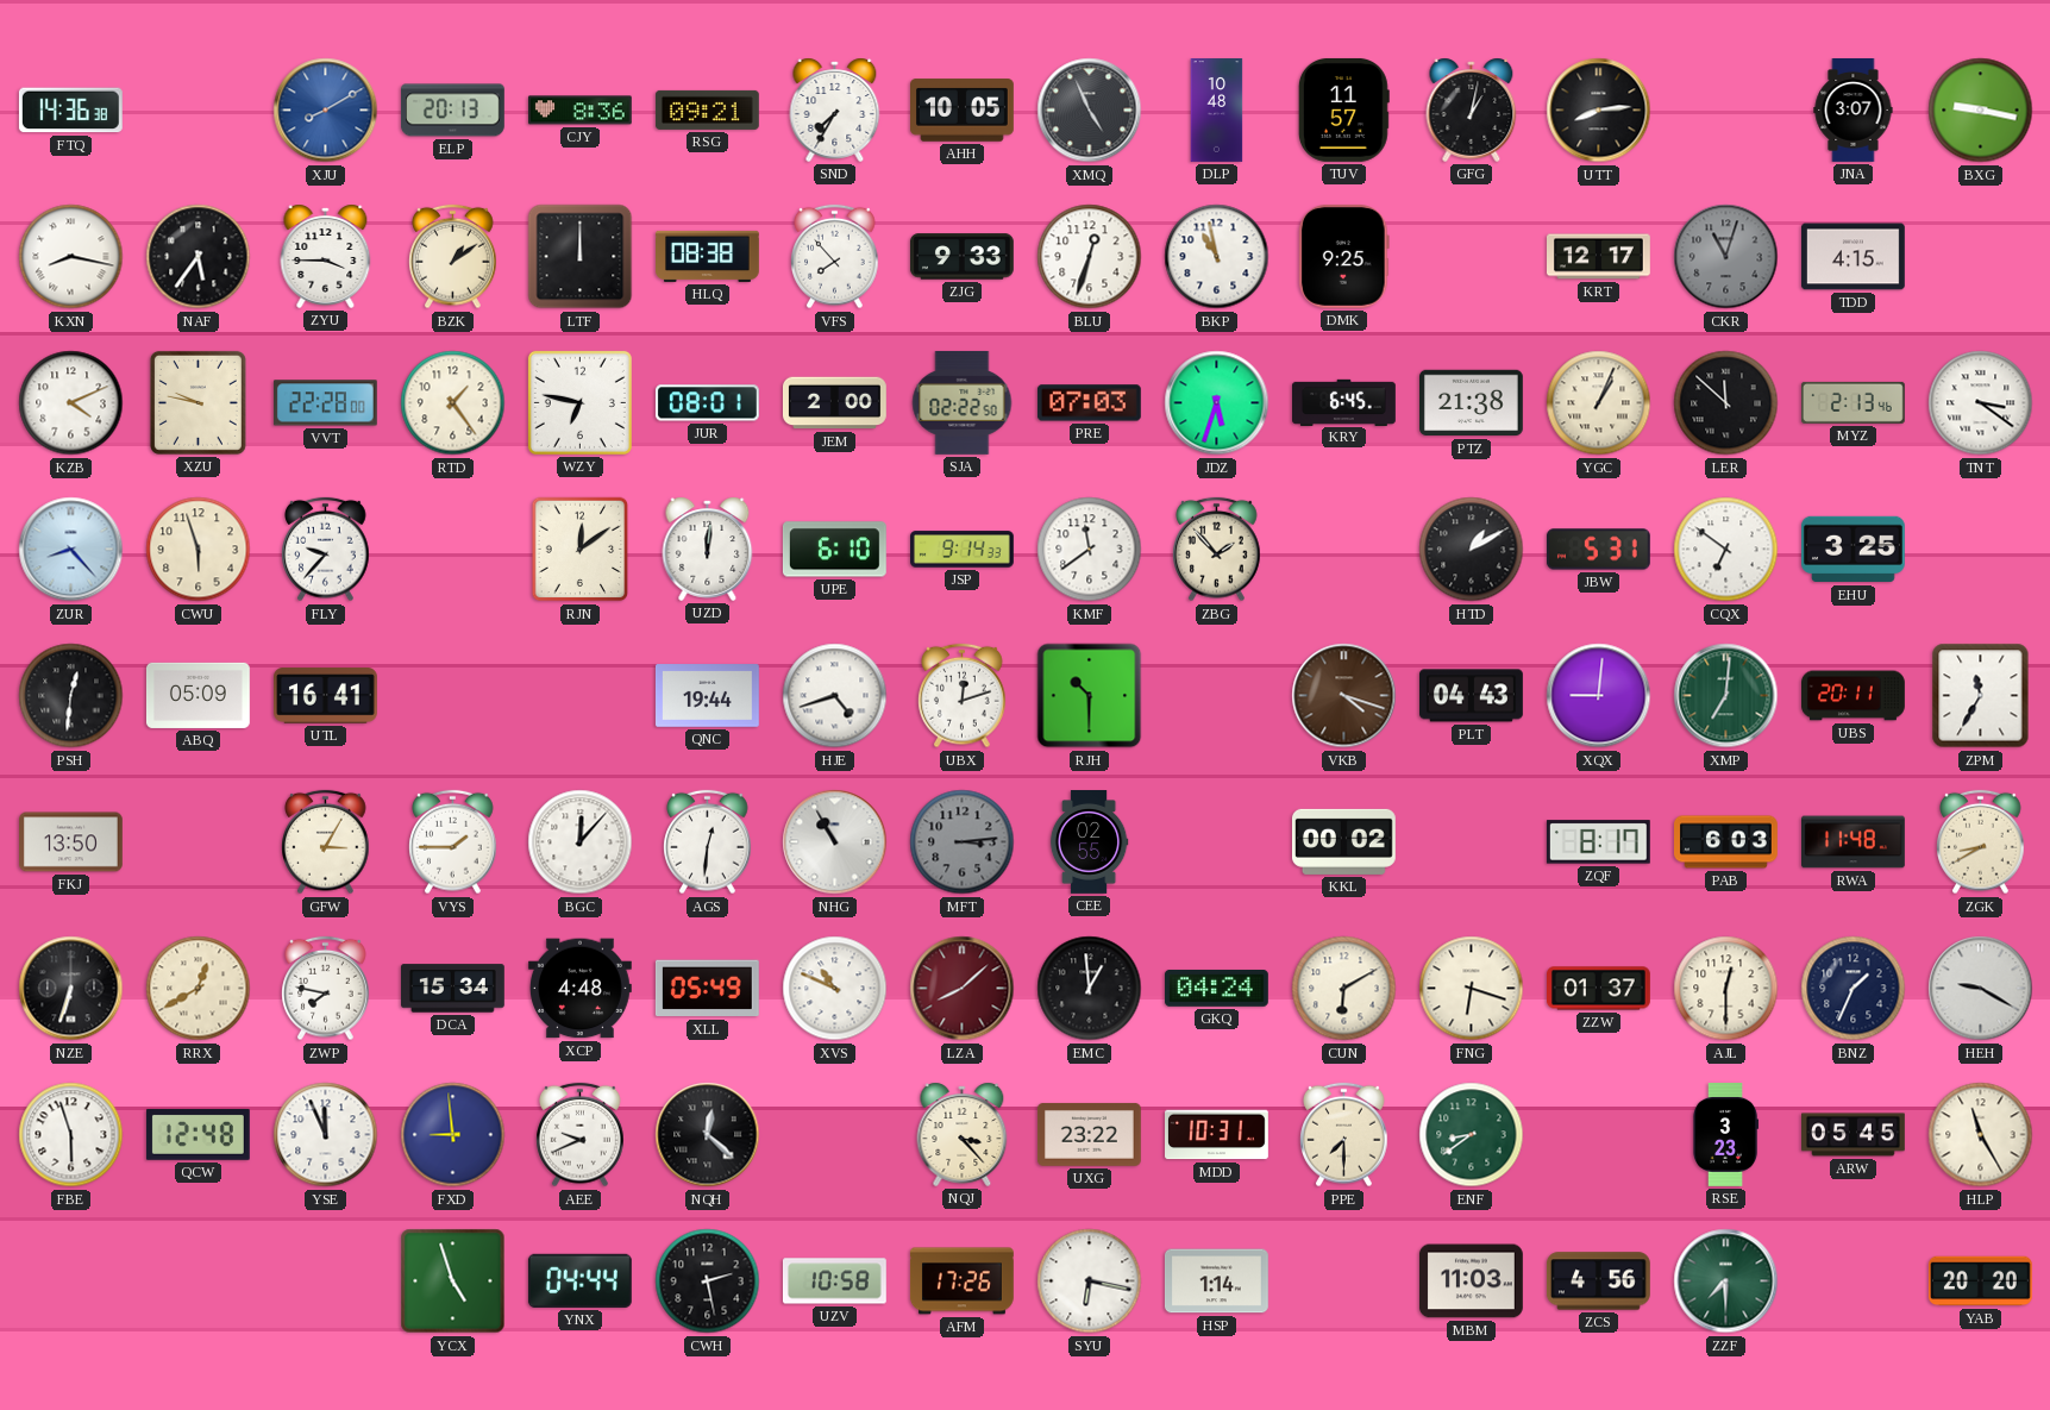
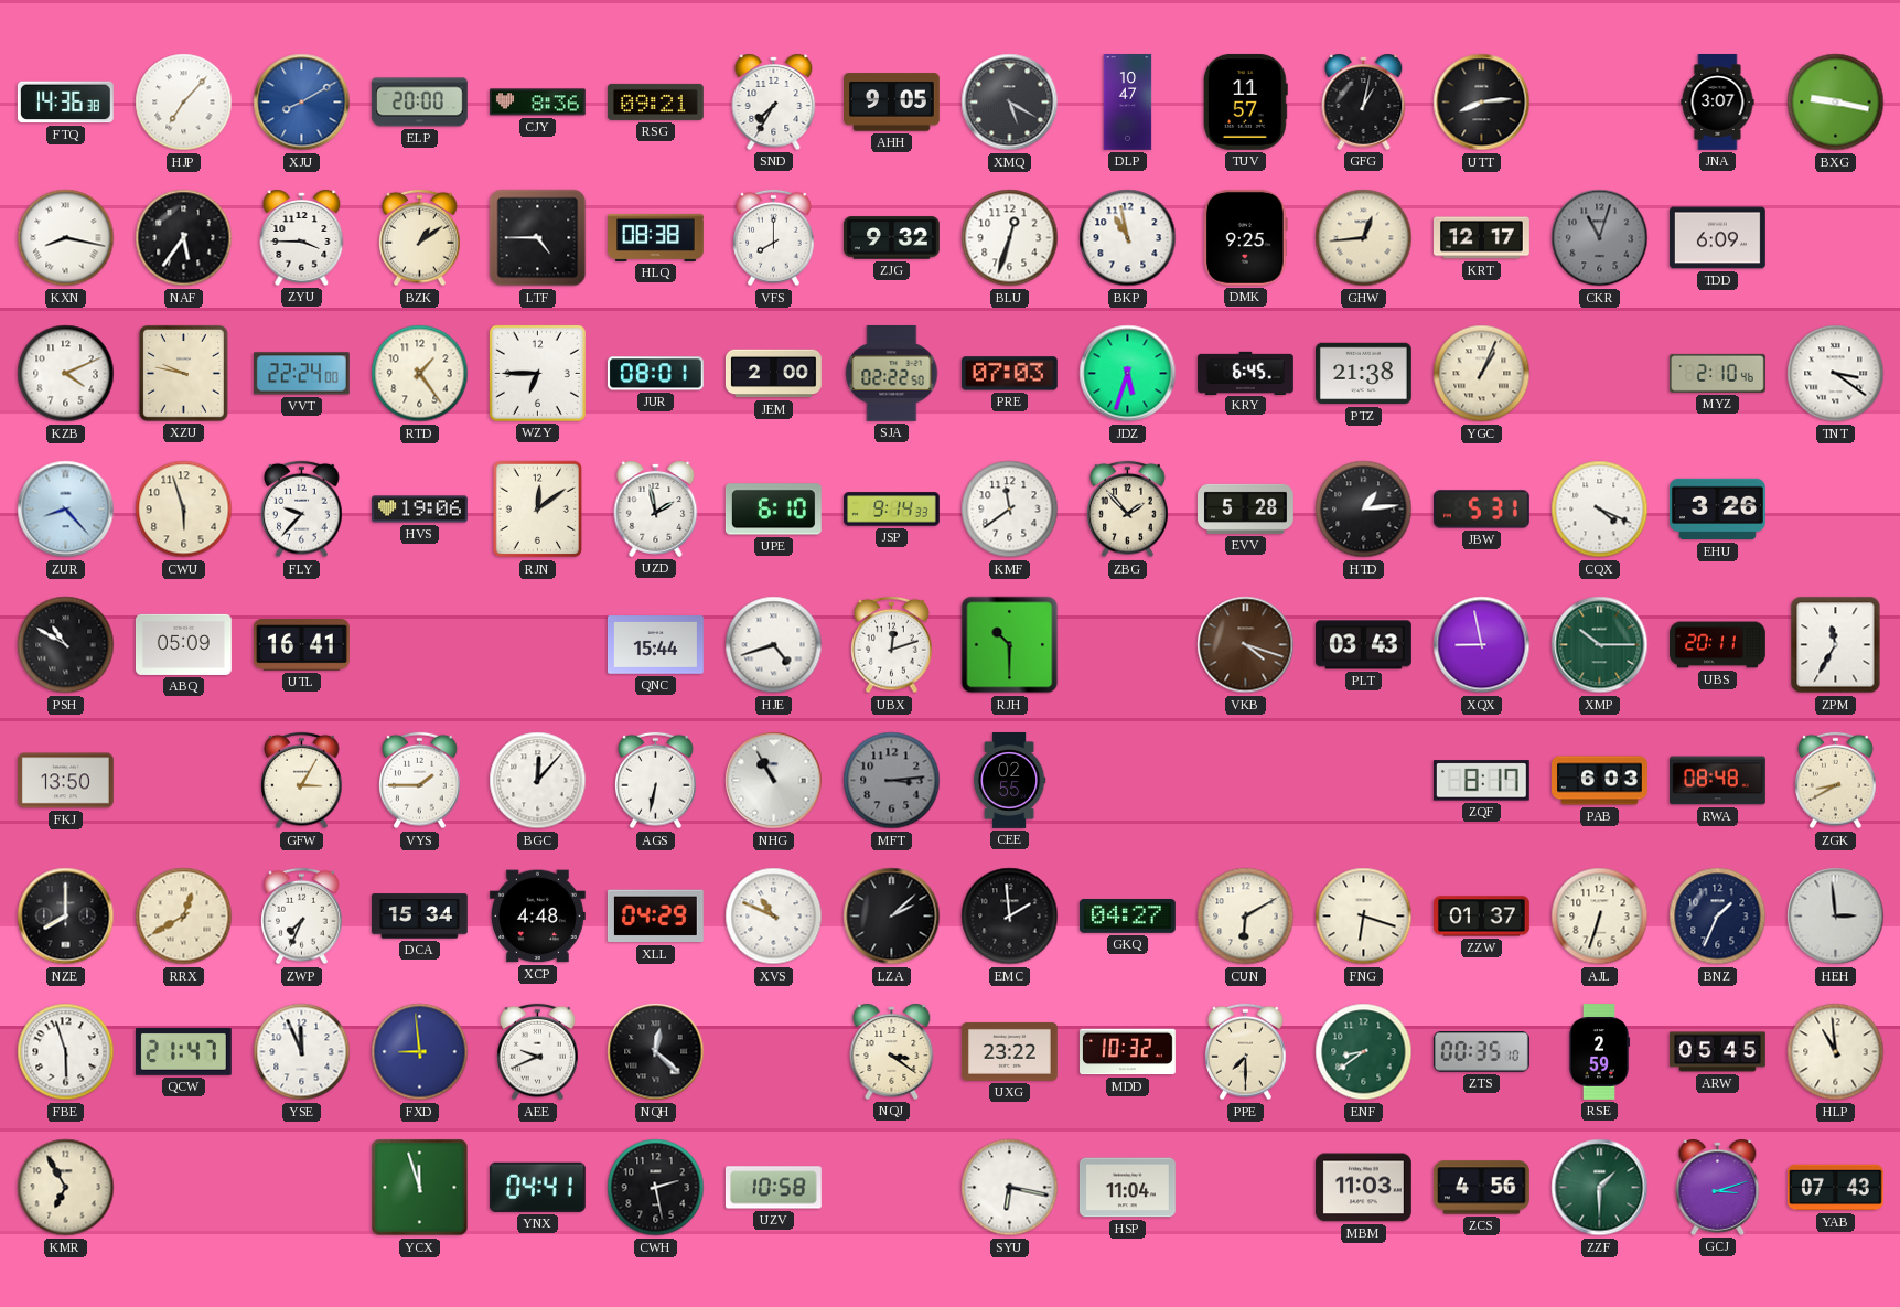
HJP: none -> 7:07 (184, 103)
ELP: 20:13 -> 20:00 (419, 103)
AHH: 10:05 -> 9:05 (892, 103)
XMQ: 4:56 -> 5:20 (1010, 103)
DLP: 10:48 -> 10:47 (1128, 103)
LTF: 12:00 -> 4:45 (538, 238)
VFS: 7:53 -> 8:00 (774, 238)
ZJG: 9:33 -> 9:32 (891, 238)
GHW: none -> 12:44 (1364, 238)
TDD: 4:15 -> 6:09 (1718, 238)
VVT: 22:28 -> 22:24 (301, 374)
WZY: 6:47 -> 6:45 (537, 373)
LER: 11:52 -> none (1726, 403)
MYZ: 2:13 -> 2:10 (1718, 373)
HVS: none -> 19:06 (420, 510)
UZD: 12:01 -> 1:58 (656, 508)
EVV: none -> 5:28 (1246, 508)
HTD: 1:10 -> 1:14 (1364, 510)
CQX: 6:51 -> 4:19 (1600, 510)
EHU: 3:25 -> 3:26 (1718, 510)
PSH: 12:31 -> 10:50 (66, 645)
QNC: 19:44 -> 15:44 (655, 645)
PLT: 04:43 -> 03:43 (1364, 645)
XQX: 9:01 -> 8:58 (1482, 645)
XMP: 7:01 -> 10:15 (1600, 645)
AGS: 12:31 -> 6:32 (656, 781)
KKL: 00:02 -> none (1343, 841)
RWA: 11:48 -> 08:48 (1718, 781)
NZE: 6:33 -> 8:00 (66, 917)
ZWP: 7:47 -> 7:34 (302, 917)
XLL: 05:49 -> 04:29 (655, 917)
LZA: 8:08 -> 2:08 (892, 917)
LZA dial: burgundy -> black (892, 917)
EMC: 12:59 -> 1:59 (1010, 917)
GKQ: 04:24 -> 04:27 (1127, 915)
AJL: 12:30 -> 6:33 (1600, 917)
HEH: 9:20 -> 2:59 (1836, 917)
QCW: 12:48 -> 21:47 (183, 1052)
NQJ: 3:23 -> 3:21 (892, 1051)
MDD: 10:31 -> 10:32 (1128, 1052)
ZTS: none -> 00:35 (1481, 1052)
RSE: 3:23 -> 2:59 (1599, 1052)
HLP: 11:25 -> 10:59 (1836, 1052)
KMR: none -> 6:55 (66, 1188)
YCX: 4:57 -> 11:57 (420, 1188)
YNX: 04:44 -> 04:41 (537, 1187)
AFM: 17:26 -> none (961, 1281)
HSP: 1:14 -> 11:04 (1127, 1188)
ZZF: 7:30 -> 1:30 (1600, 1188)
GCJ: none -> 3:12 (1718, 1187)
YAB: 20:20 -> 07:43 (1836, 1188)
